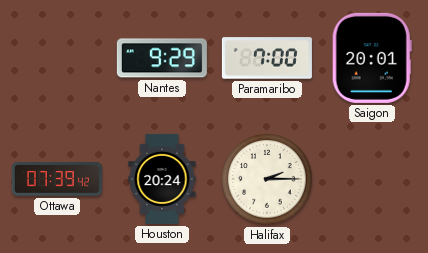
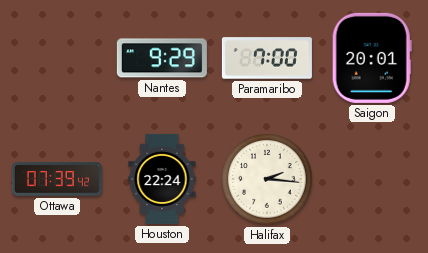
Houston: 20:24 -> 22:24 (162, 179)
Halifax: 2:15 -> 2:16 (267, 179)
